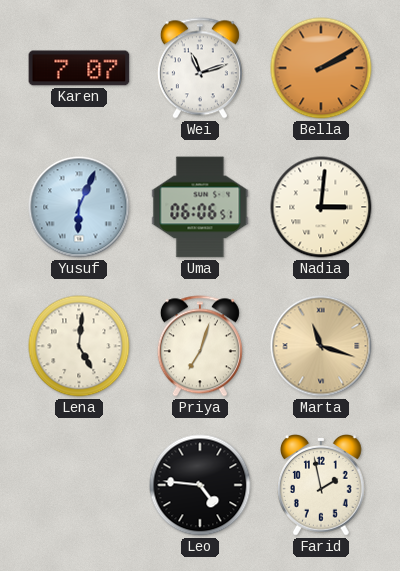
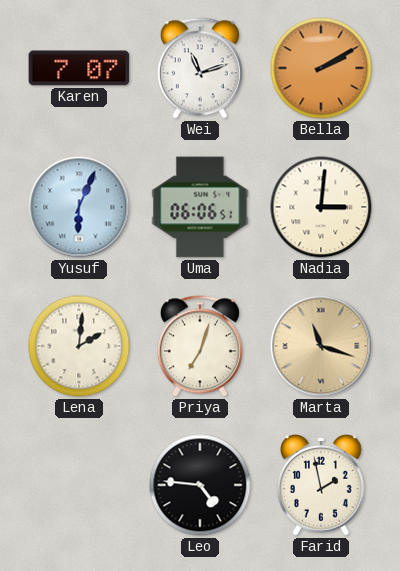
Lena: 5:01 -> 2:01 (79, 346)
